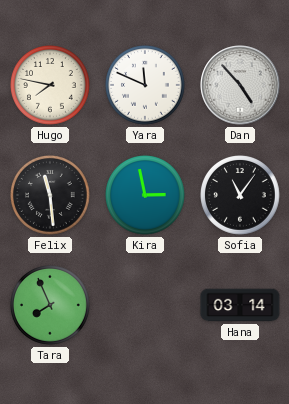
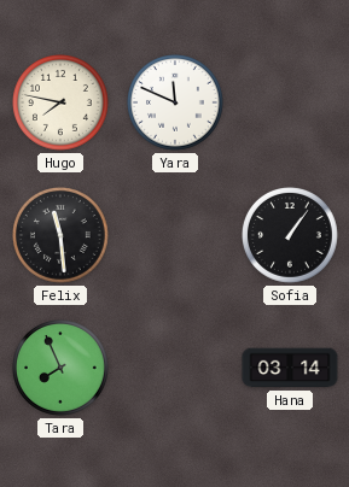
Dan: 4:53 -> none (240, 85)
Kira: 2:58 -> none (146, 196)
Sofia: 11:06 -> 1:06 (291, 236)
